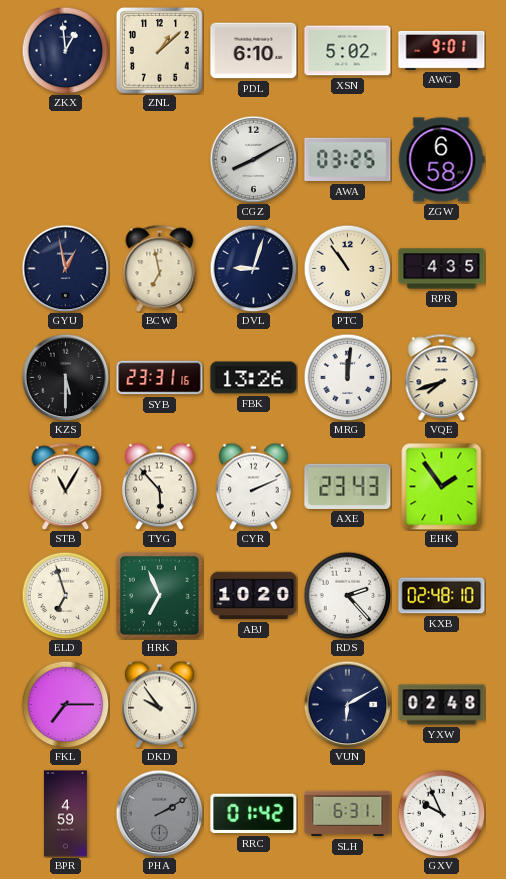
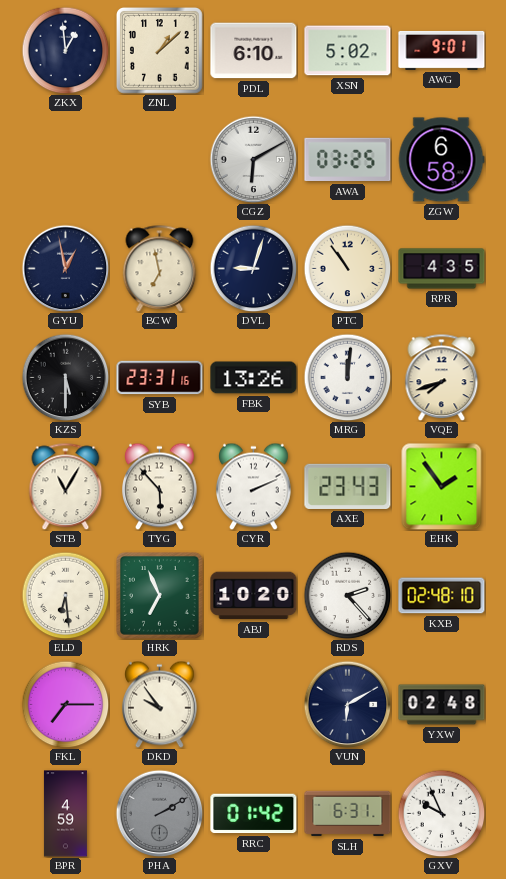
CGZ: 8:10 -> 6:10 (253, 159)
ELD: 6:57 -> 6:29 (65, 595)
